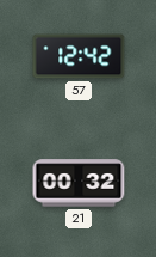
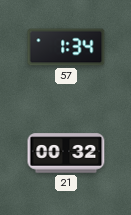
57: 12:42 -> 1:34 (66, 47)
